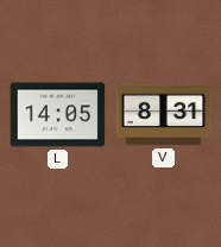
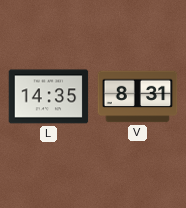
L: 14:05 -> 14:35 (48, 97)
